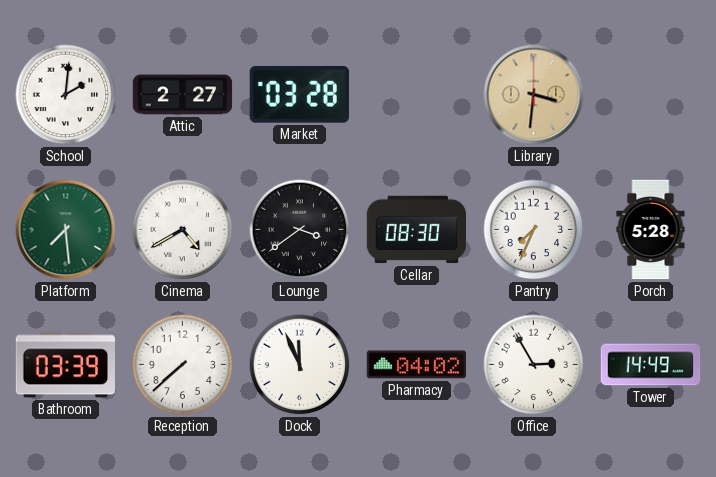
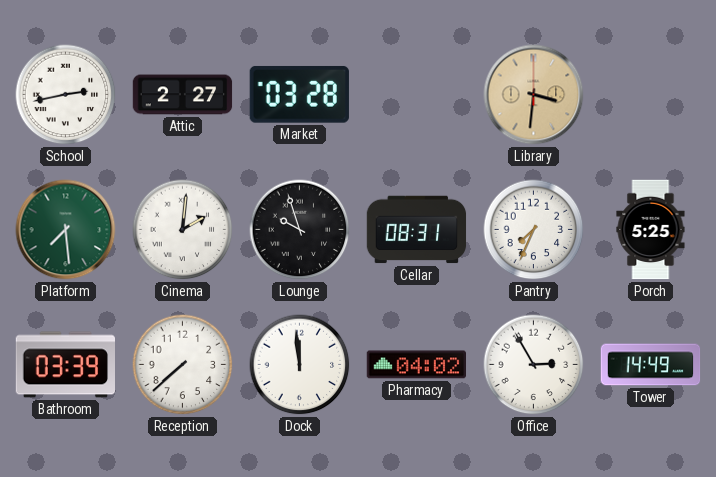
School: 2:01 -> 2:43 (66, 95)
Cinema: 4:40 -> 2:01 (183, 230)
Lounge: 3:39 -> 9:57 (300, 230)
Cellar: 08:30 -> 08:31 (417, 230)
Porch: 5:28 -> 5:25 (651, 230)
Dock: 11:56 -> 11:59 (300, 365)
